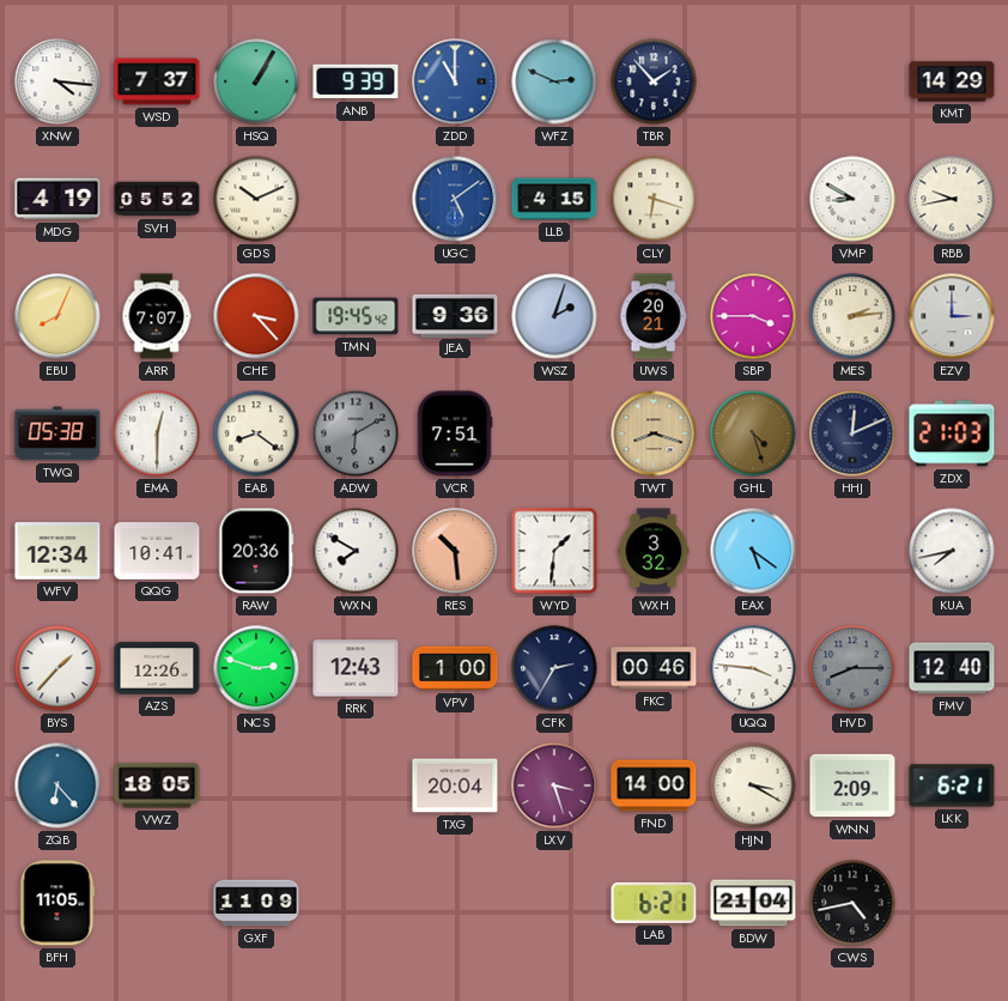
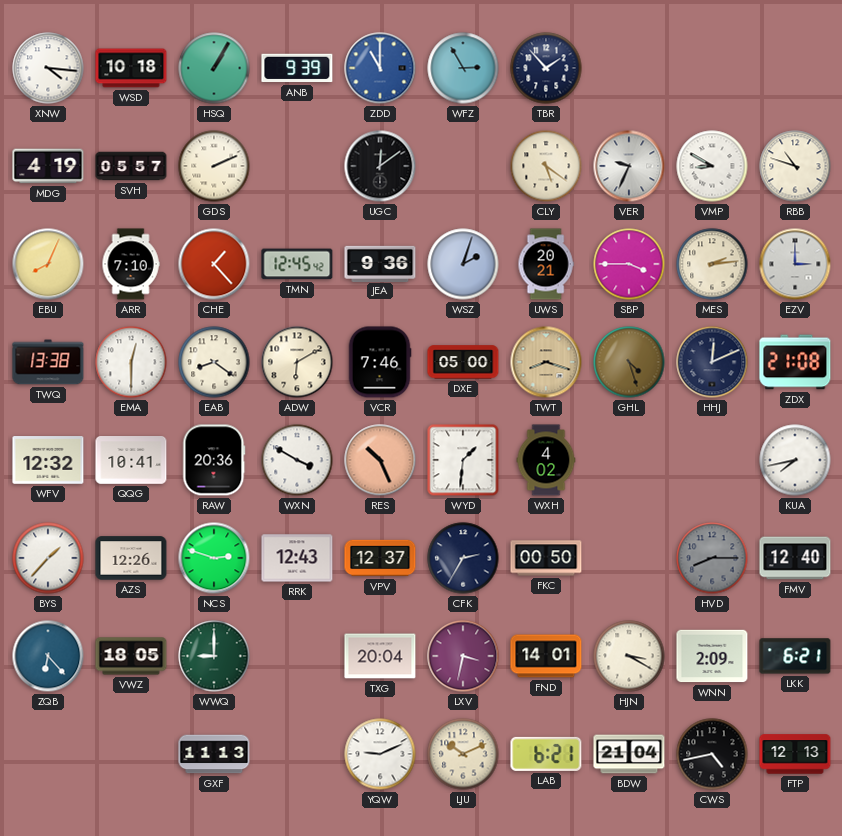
WSD: 7:37 -> 10:18 (131, 68)
WFZ: 2:49 -> 2:55 (463, 68)
KMT: 14:29 -> none (952, 81)
SVH: 05:52 -> 05:57 (131, 166)
GDS: 10:11 -> 2:11 (214, 166)
UGC: 5:09 -> 12:09 (380, 166)
UGC dial: blue -> black (380, 166)
LLB: 4:15 -> none (554, 199)
CLY: 6:18 -> 5:21 (546, 166)
VER: none -> 9:34 (629, 166)
RBB: 9:43 -> 10:48 (795, 166)
ARR: 7:07 -> 7:10 (131, 264)
CHE: 3:23 -> 1:23 (214, 264)
TMN: 19:45 -> 12:45 (297, 264)
TWQ: 05:38 -> 13:38 (48, 362)
ADW dial: grey -> cream (297, 362)
VCR: 7:51 -> 7:46 (380, 362)
DXE: none -> 05:00 (463, 362)
ZDX: 21:03 -> 21:08 (795, 362)
WFV: 12:34 -> 12:32 (48, 460)
WXN: 7:50 -> 3:50 (297, 460)
RES: 10:29 -> 10:26 (380, 460)
WXH: 3:32 -> 4:02 (546, 460)
EAX: 5:21 -> none (753, 551)
VPV: 1:00 -> 12:37 (380, 558)
FKC: 00:46 -> 00:50 (546, 558)
UQQ: 3:46 -> none (753, 668)
WWQ: none -> 9:00 (214, 656)
LXV: 3:27 -> 3:32 (463, 656)
FND: 14:00 -> 14:01 (546, 656)
BFH: 11:05 -> none (57, 903)
GXF: 11:09 -> 11:13 (214, 754)
YQW: none -> 9:11 (380, 754)
LJU: none -> 10:11 (463, 754)
FTP: none -> 12:13 (795, 754)
